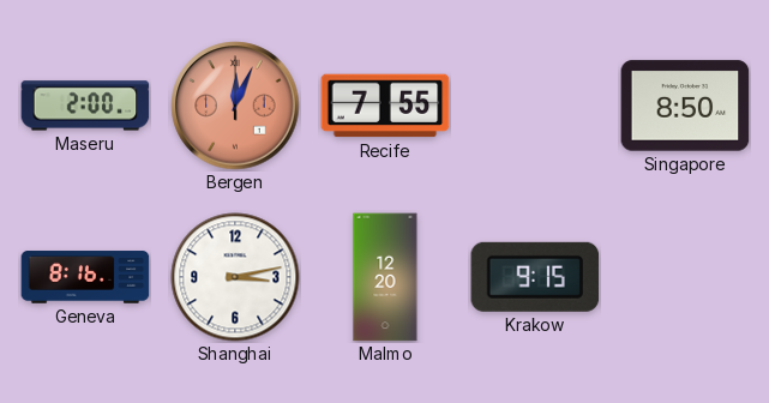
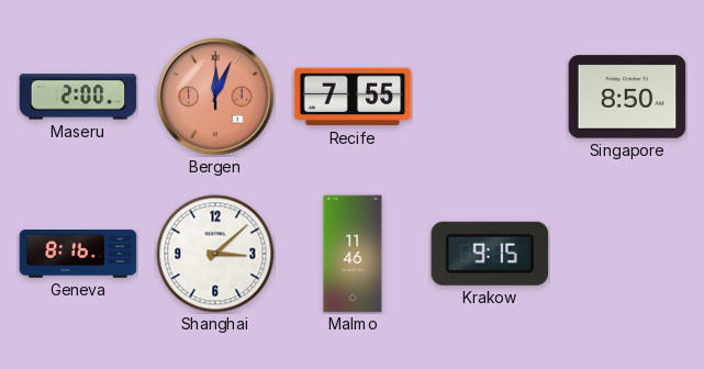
Shanghai: 3:13 -> 3:08 (215, 254)
Malmo: 12:20 -> 11:46 (353, 254)
